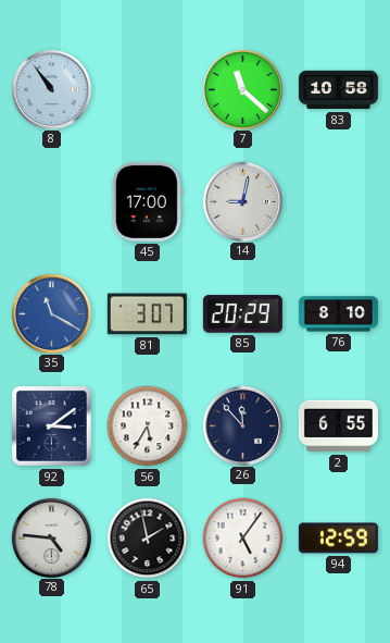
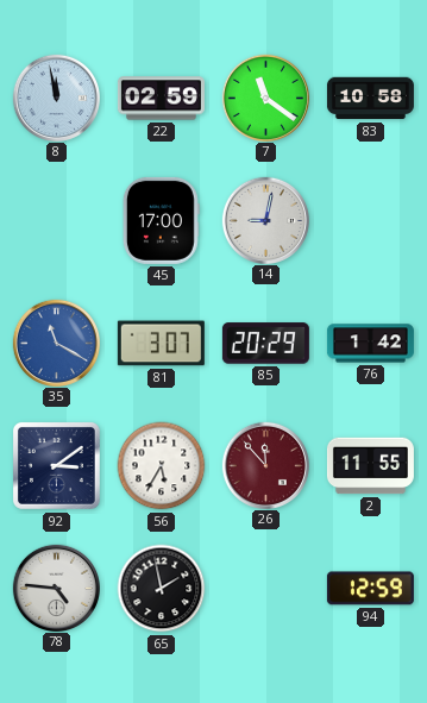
8: 10:54 -> 11:58 (56, 98)
22: none -> 02:59 (161, 99)
7: 11:22 -> 11:21 (265, 98)
76: 8:10 -> 1:42 (370, 344)
26 dial: navy -> burgundy (265, 465)
2: 6:55 -> 11:55 (370, 466)
91: 5:06 -> none (243, 539)
